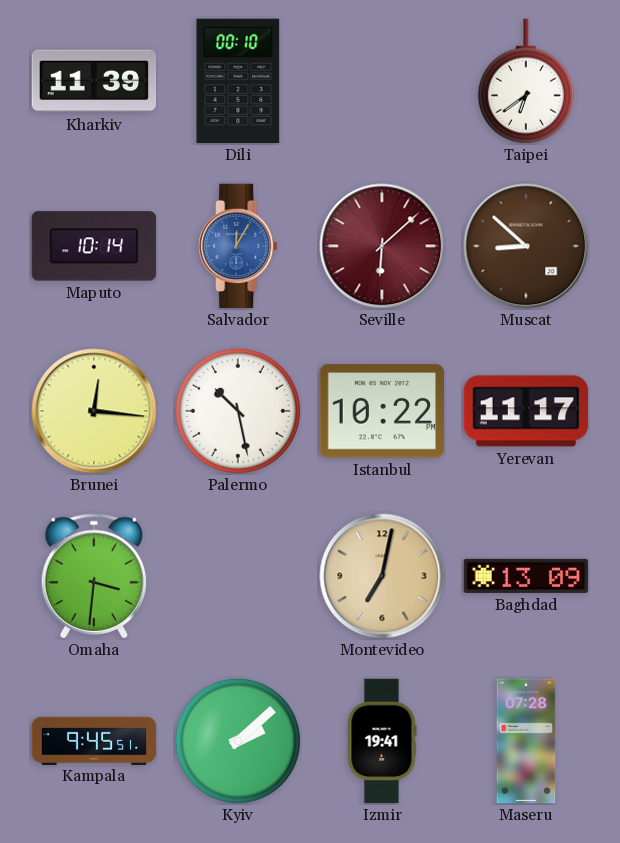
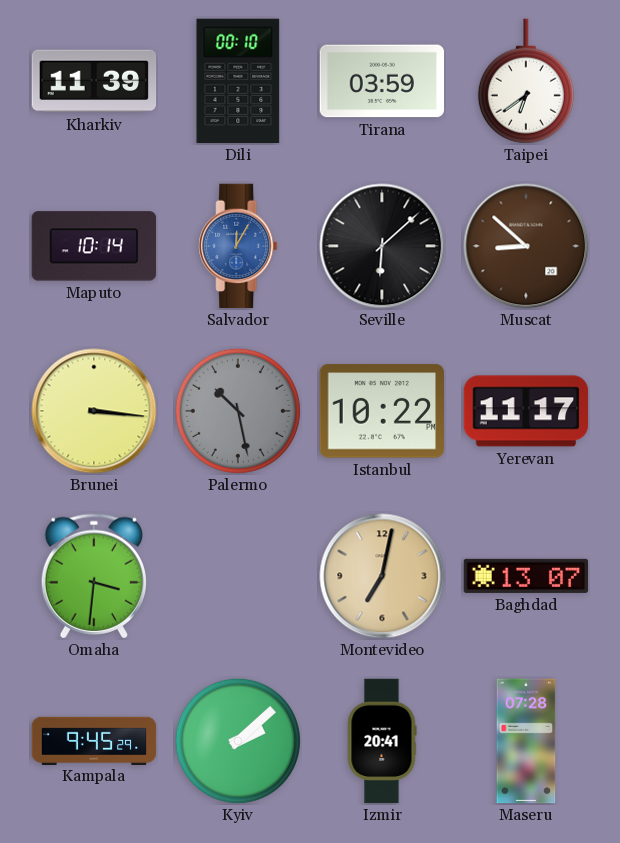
Tirana: none -> 03:59 (382, 81)
Seville dial: burgundy -> black (382, 246)
Brunei: 12:16 -> 3:16 (94, 411)
Palermo dial: white -> grey (238, 411)
Baghdad: 13:09 -> 13:07 (526, 576)
Kampala: 9:45:51 -> 9:45:29 (94, 740)
Izmir: 19:41 -> 20:41 (382, 741)
